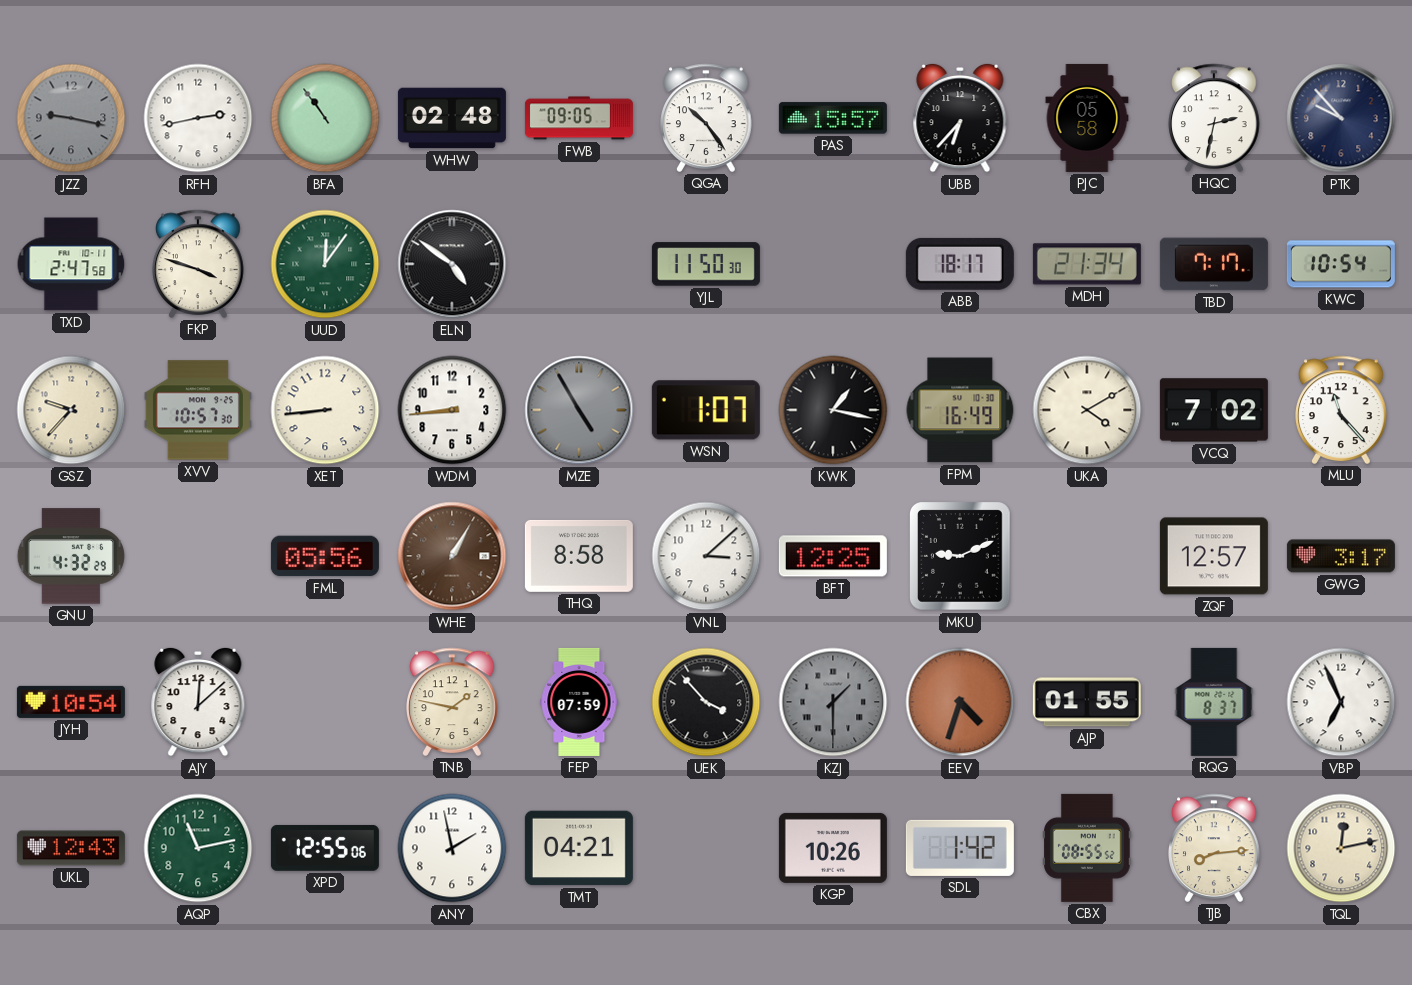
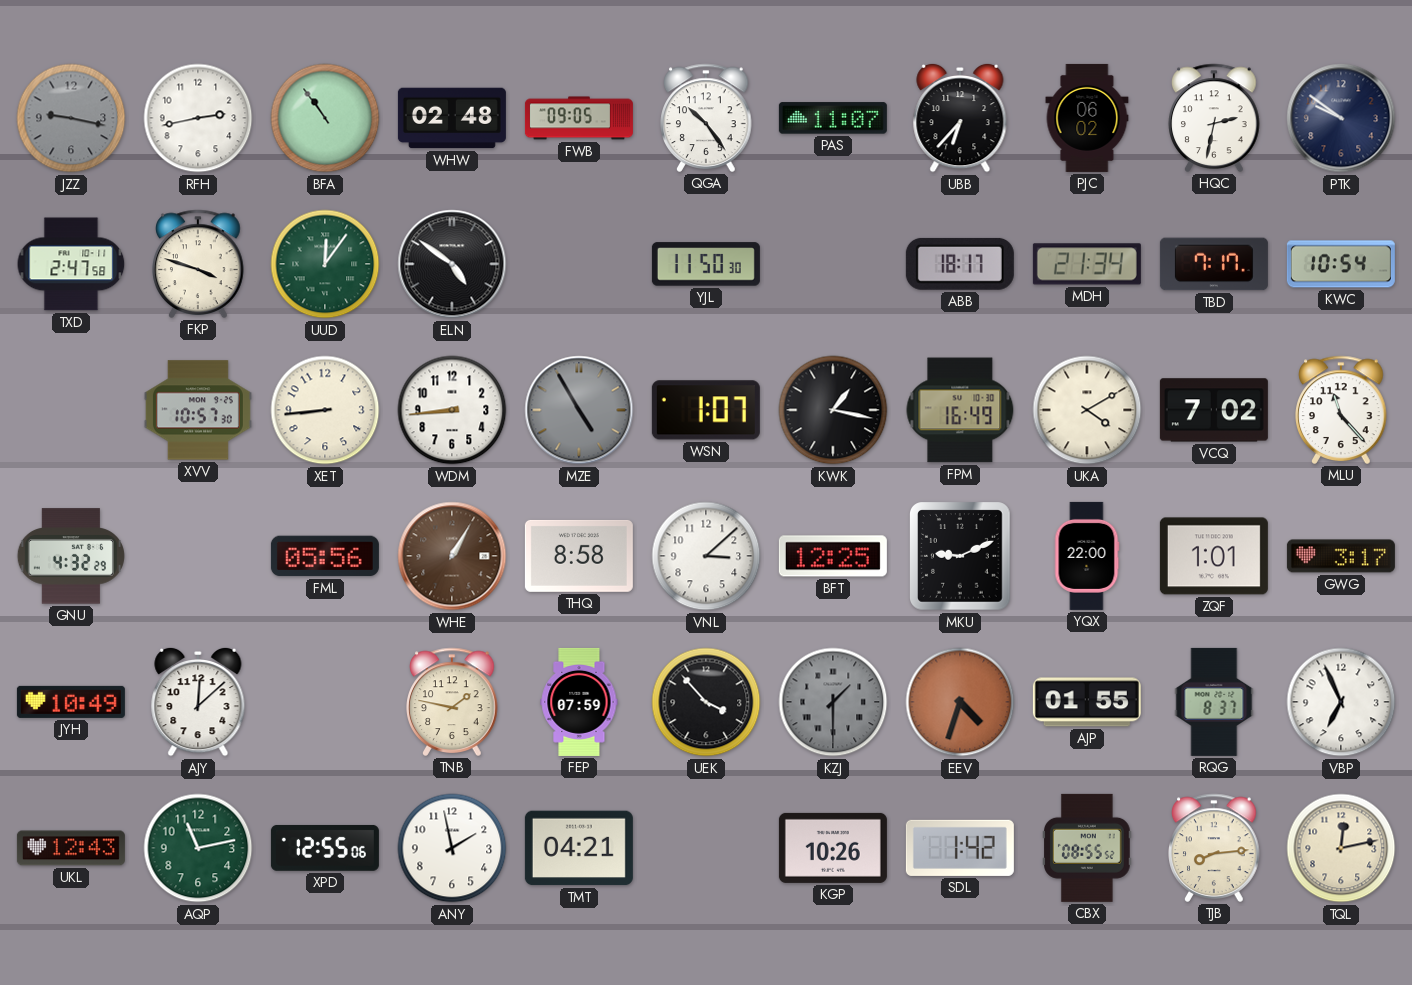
PAS: 15:57 -> 11:07 (833, 118)
PJC: 05:58 -> 06:02 (1087, 118)
PTK: 9:53 -> 9:51 (1341, 118)
GSZ: 9:37 -> none (71, 410)
YQX: none -> 22:00 (1087, 556)
ZQF: 12:57 -> 1:01 (1214, 556)
JYH: 10:54 -> 10:49 (71, 702)
